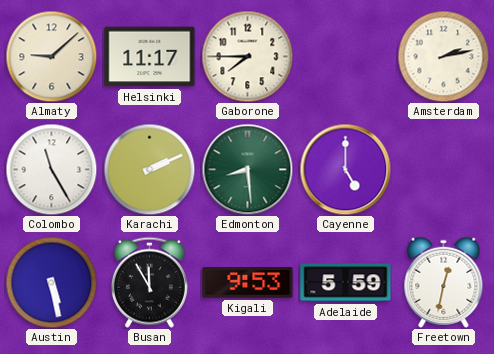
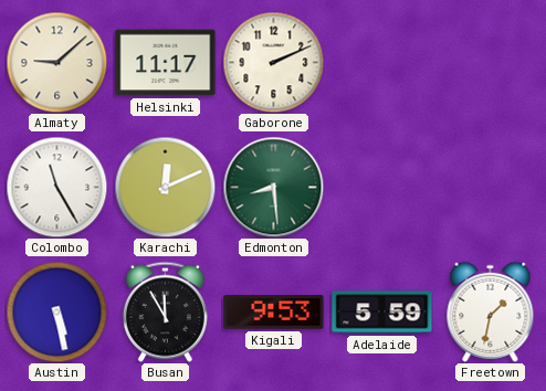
Gaborone: 7:45 -> 2:11 (273, 62)
Amsterdam: 2:13 -> none (443, 56)
Karachi: 2:11 -> 12:11 (165, 187)
Cayenne: 5:00 -> none (345, 169)
Freetown: 12:32 -> 1:32 (491, 311)
